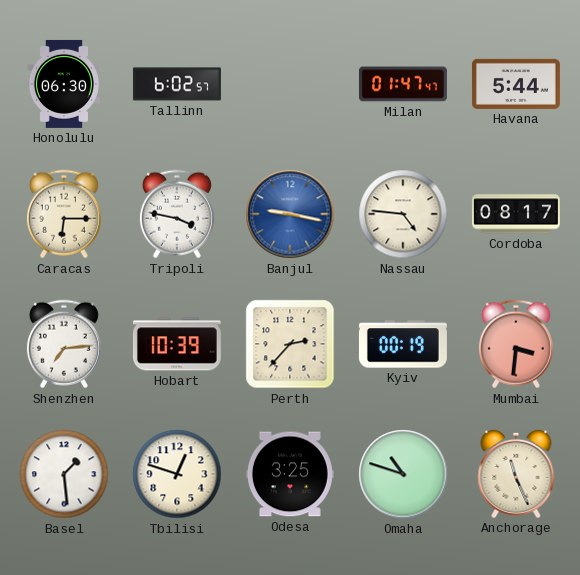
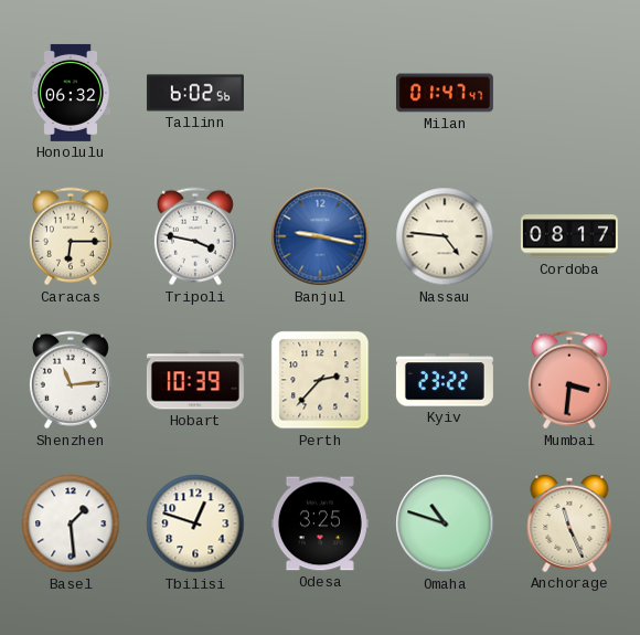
Honolulu: 06:30 -> 06:32 (71, 93)
Tallinn: 6:02:57 -> 6:02:56 (195, 93)
Havana: 5:44 -> none (516, 84)
Shenzhen: 7:14 -> 11:14 (71, 380)
Kyiv: 00:19 -> 23:22 (445, 380)
